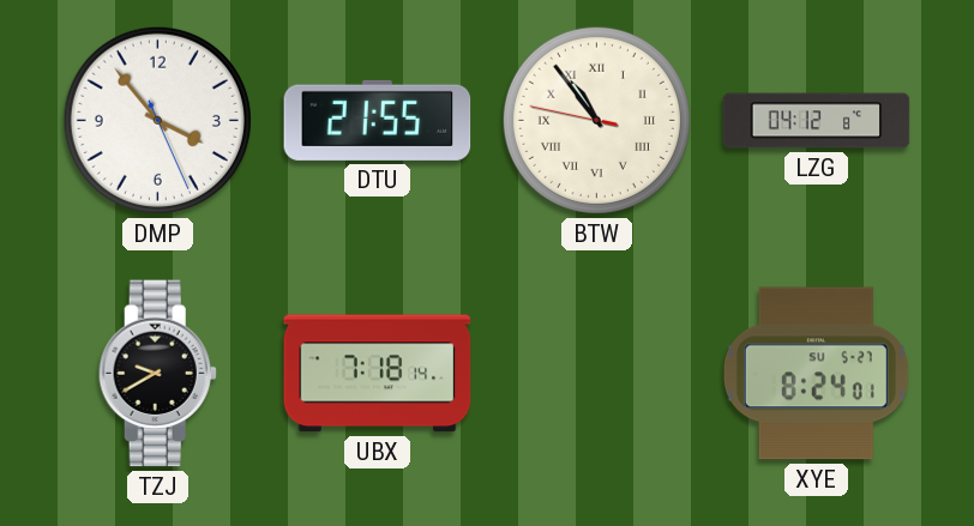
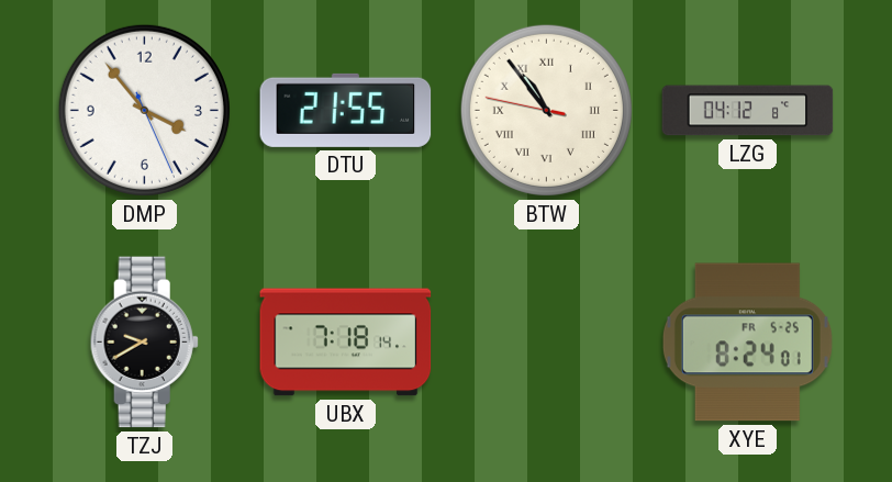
XYE date: SU 5-27 -> FR 5-25 (747, 343)
